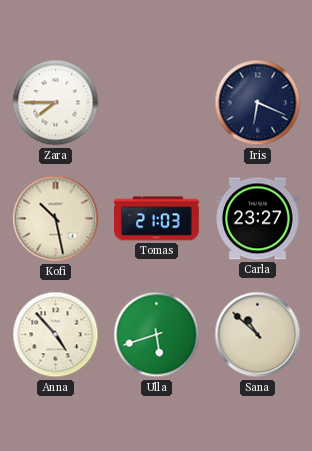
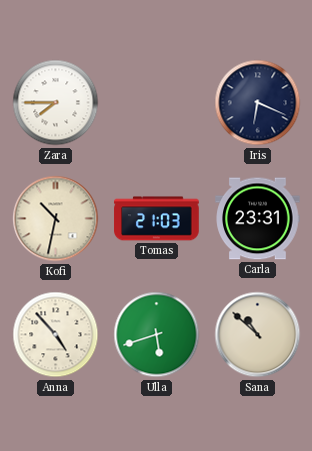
Kofi: 10:28 -> 10:32 (56, 219)
Carla: 23:27 -> 23:31 (258, 219)
